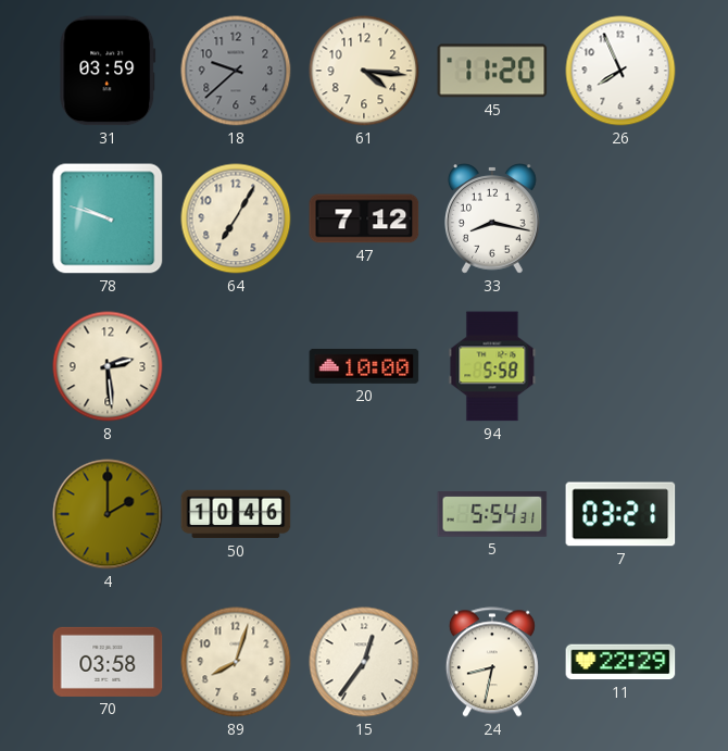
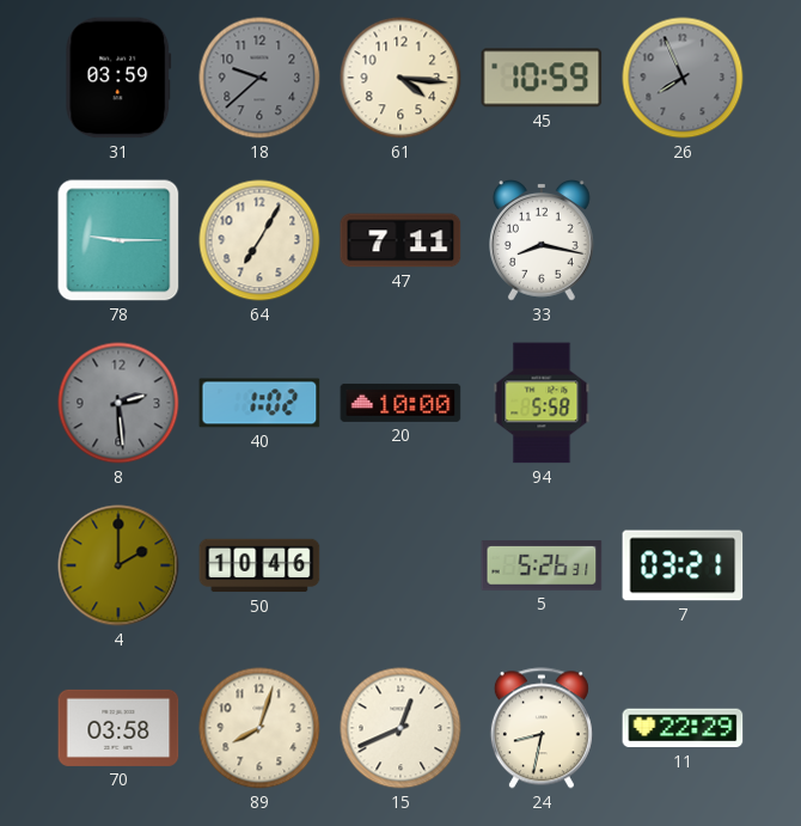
45: 11:20 -> 10:59 (542, 78)
26 dial: white -> grey (683, 78)
78: 9:48 -> 9:15 (118, 240)
47: 7:12 -> 7:11 (400, 240)
8 dial: cream -> grey (118, 403)
40: none -> 1:02 (259, 403)
5: 5:54 -> 5:26 (542, 565)
15: 12:36 -> 12:41 (400, 728)
